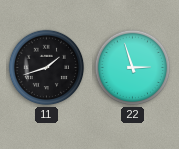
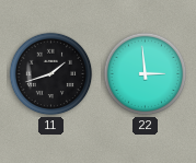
22: 2:57 -> 2:59 (146, 74)
